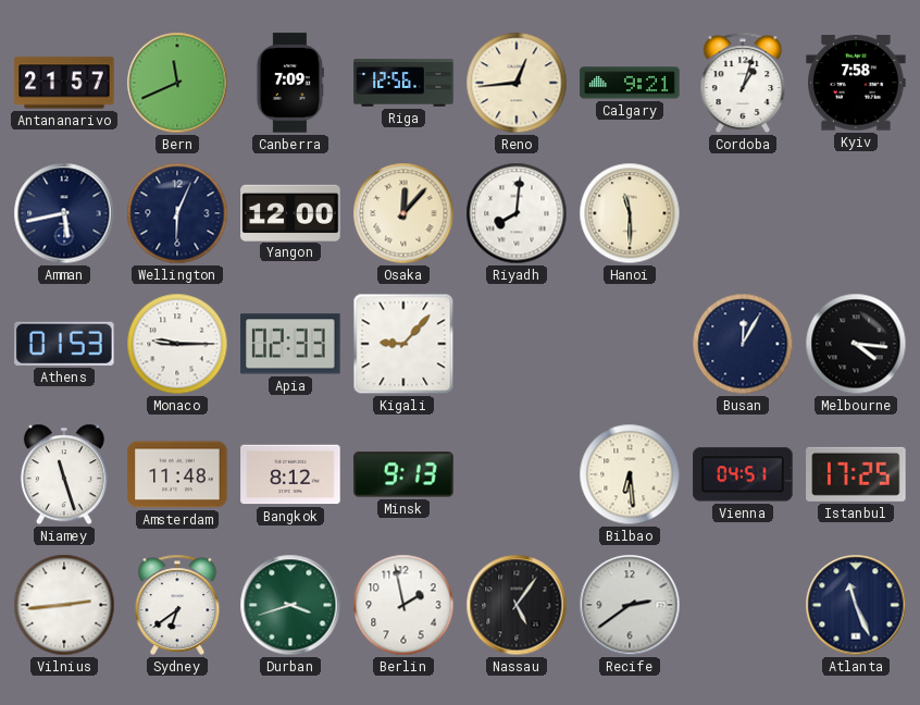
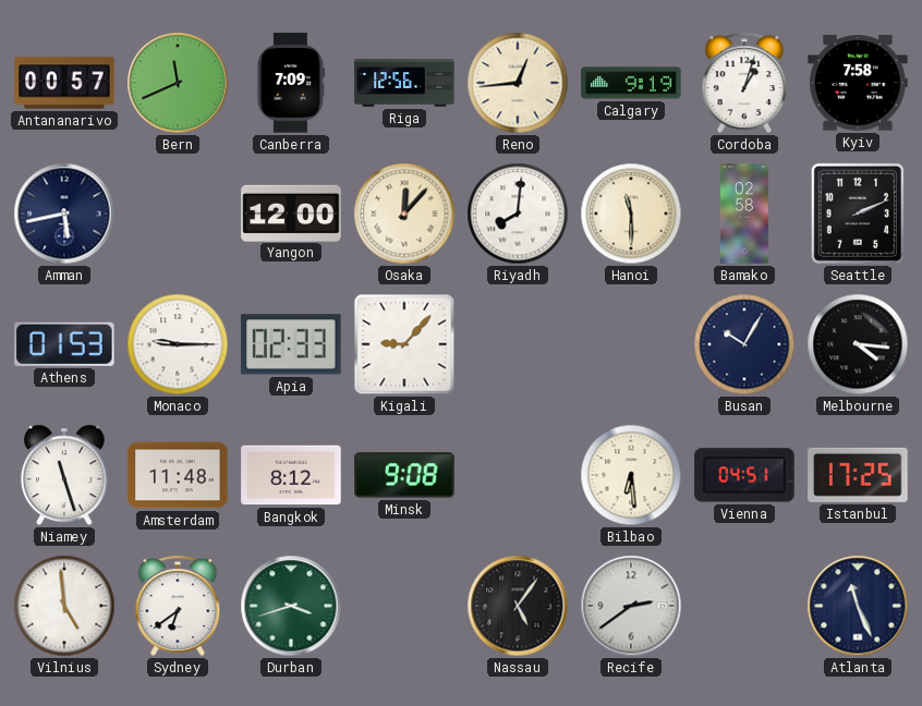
Antananarivo: 21:57 -> 00:57 (64, 83)
Calgary: 9:21 -> 9:19 (631, 83)
Wellington: 6:04 -> none (177, 213)
Bamako: none -> 02:58 (744, 214)
Seattle: none -> 2:11 (858, 214)
Busan: 12:05 -> 10:05 (744, 344)
Minsk: 9:13 -> 9:08 (404, 475)
Vilnius: 2:44 -> 4:59 (64, 606)
Berlin: 1:58 -> none (403, 605)
